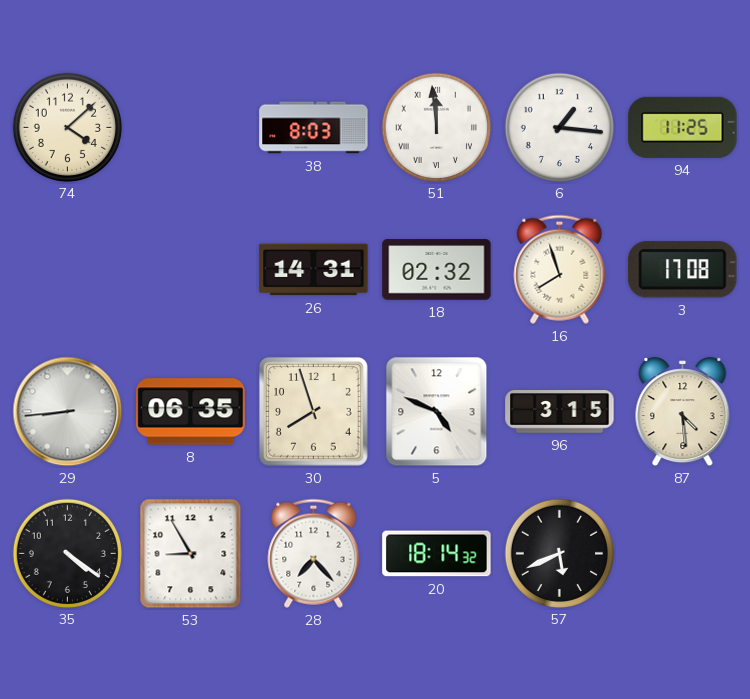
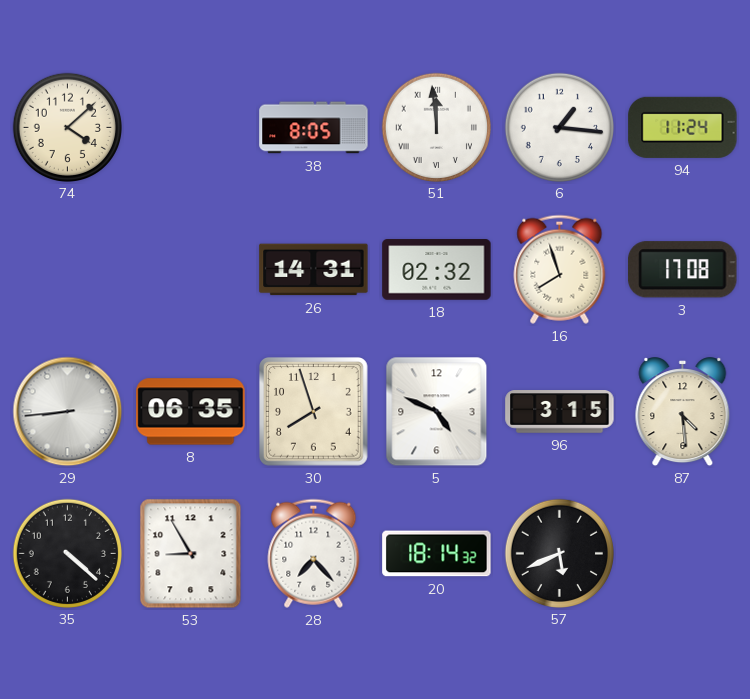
38: 8:03 -> 8:05 (314, 128)
94: 11:25 -> 11:24 (683, 127)
35: 4:21 -> 4:22 (67, 553)
